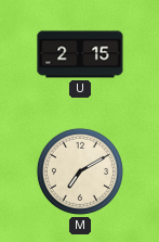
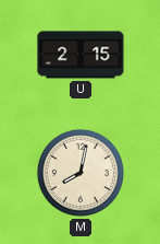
M: 7:10 -> 8:02 (81, 173)
